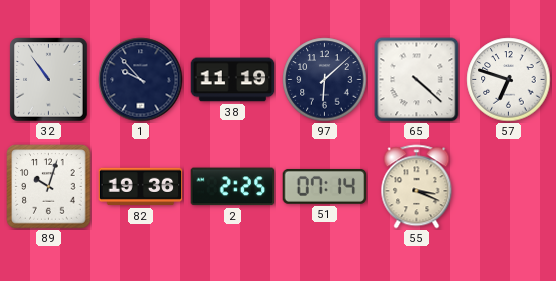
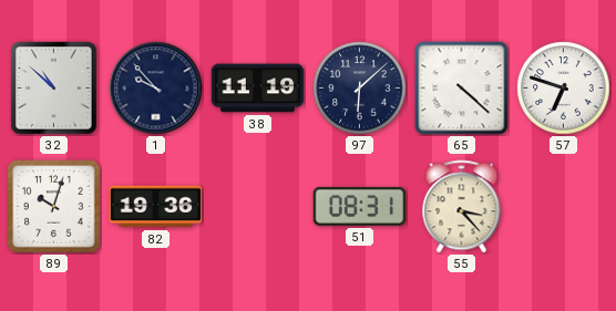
32: 10:54 -> 10:52 (54, 89)
2: 2:25 -> none (233, 187)
51: 07:14 -> 08:31 (360, 206)
55: 3:19 -> 3:23 (462, 207)
